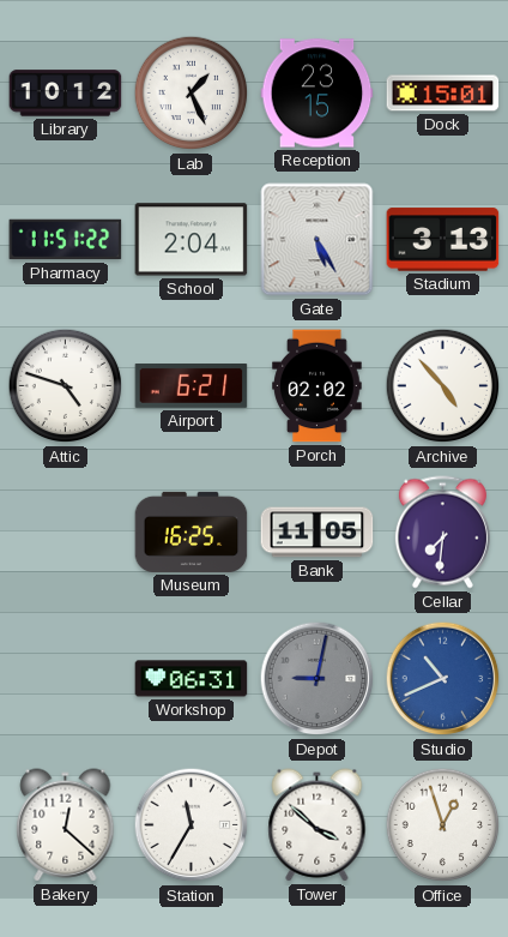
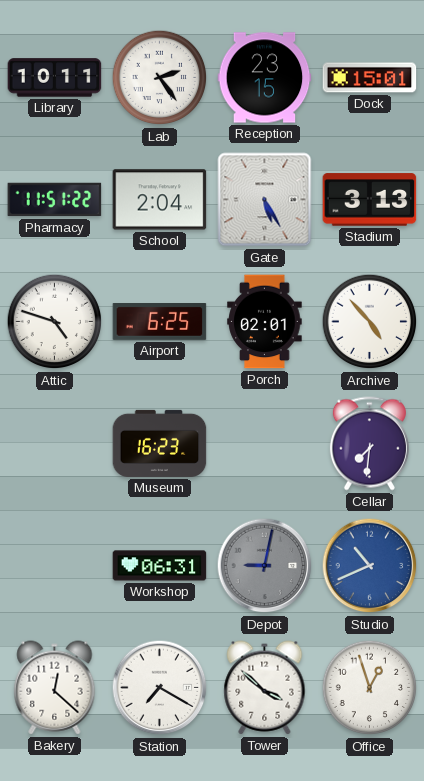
Library: 10:12 -> 10:11 (55, 78)
Lab: 1:26 -> 2:24 (160, 78)
Airport: 6:21 -> 6:25 (160, 322)
Porch: 02:02 -> 02:01 (265, 322)
Museum: 16:25 -> 16:23 (160, 443)
Bank: 11:05 -> none (317, 533)
Station: 11:35 -> 7:20 (160, 688)
